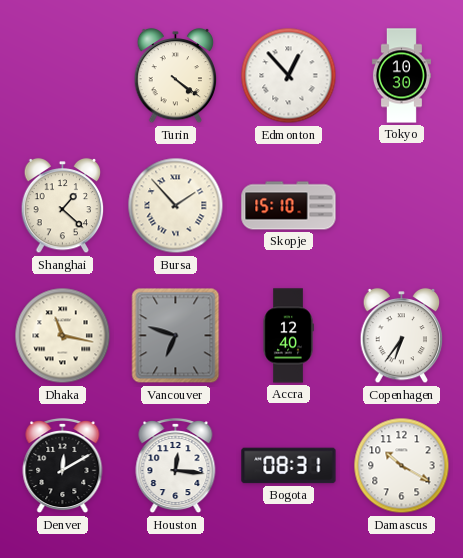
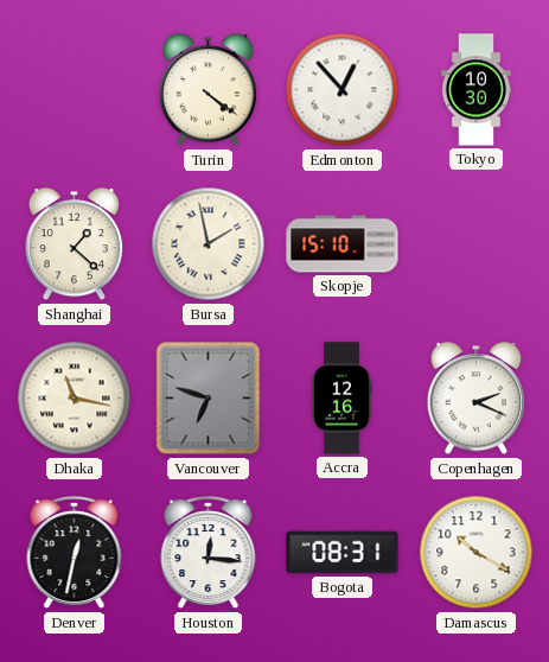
Bursa: 1:53 -> 1:58 (209, 244)
Accra: 12:40 -> 12:16 (341, 399)
Copenhagen: 6:36 -> 2:19 (477, 399)
Denver: 12:10 -> 12:32 (75, 554)
